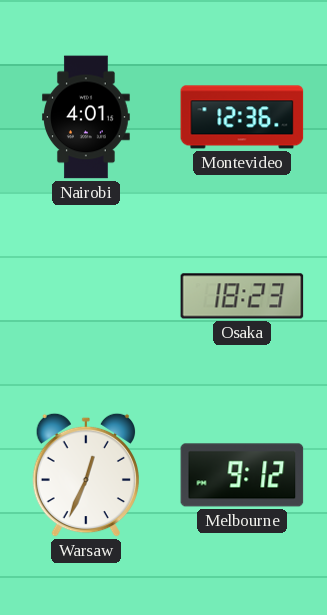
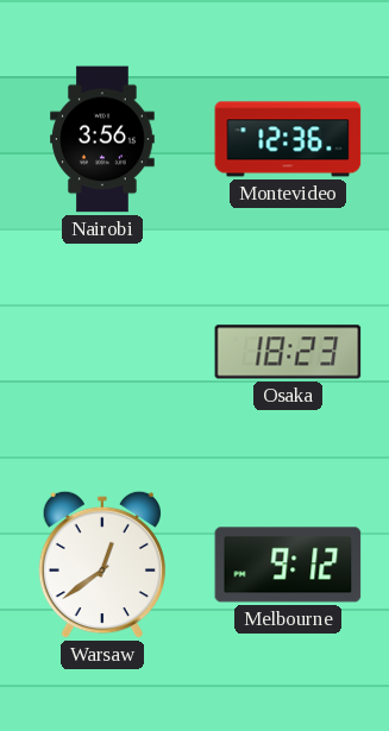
Nairobi: 4:01 -> 3:56 (103, 139)
Warsaw: 12:34 -> 12:39 (101, 565)
